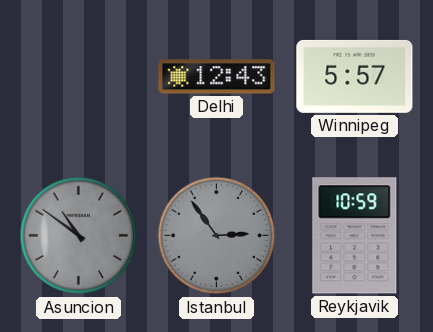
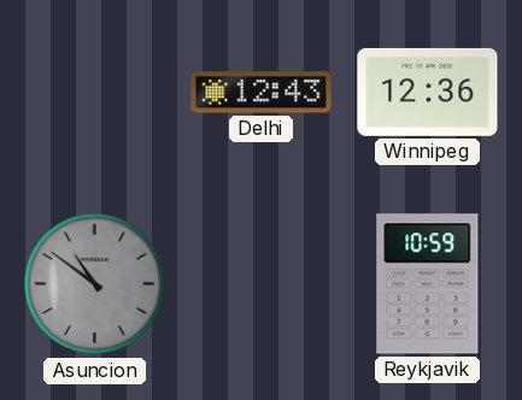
Winnipeg: 5:57 -> 12:36 (428, 92)
Istanbul: 2:54 -> none (217, 236)
